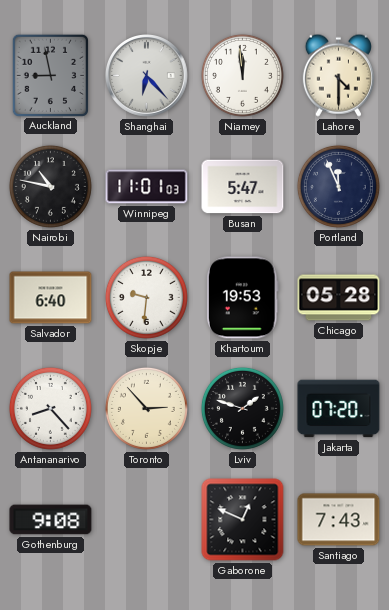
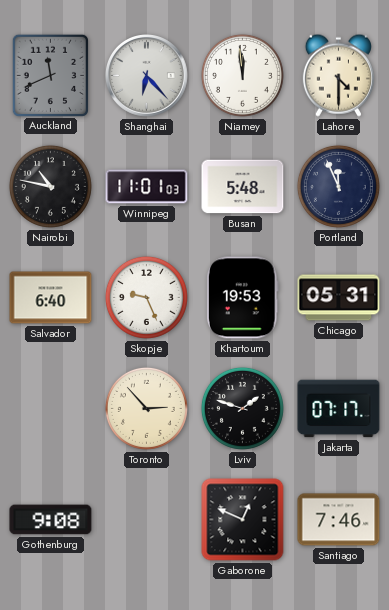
Auckland: 8:58 -> 11:41 (50, 75)
Busan: 5:47 -> 5:48 (243, 187)
Skopje: 9:31 -> 9:26 (146, 297)
Chicago: 05:28 -> 05:31 (339, 298)
Antananarivo: 8:23 -> none (50, 408)
Jakarta: 07:20 -> 07:17 (339, 409)
Santiago: 7:43 -> 7:46 (339, 520)
